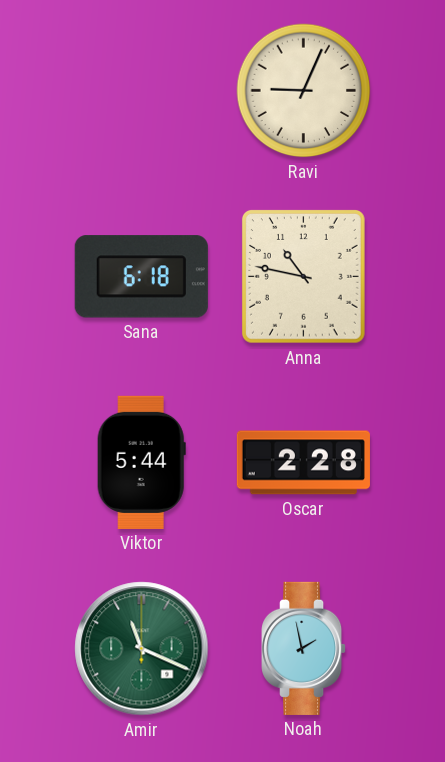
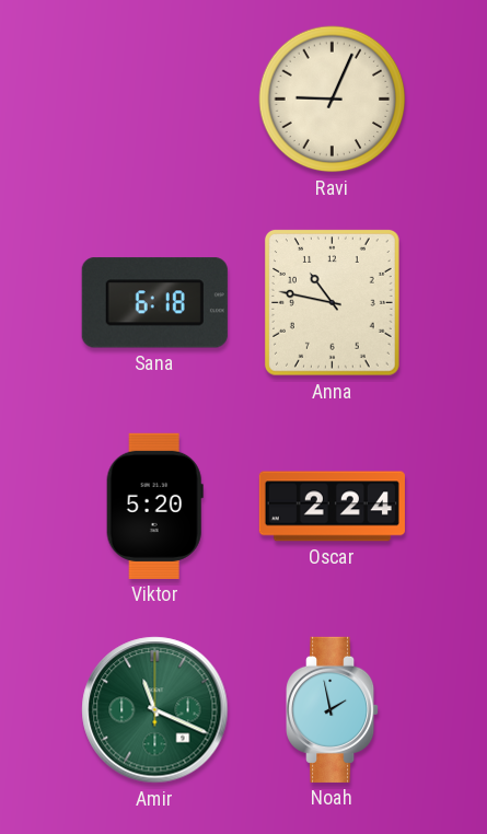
Viktor: 5:44 -> 5:20 (154, 506)
Oscar: 2:28 -> 2:24 (332, 507)
